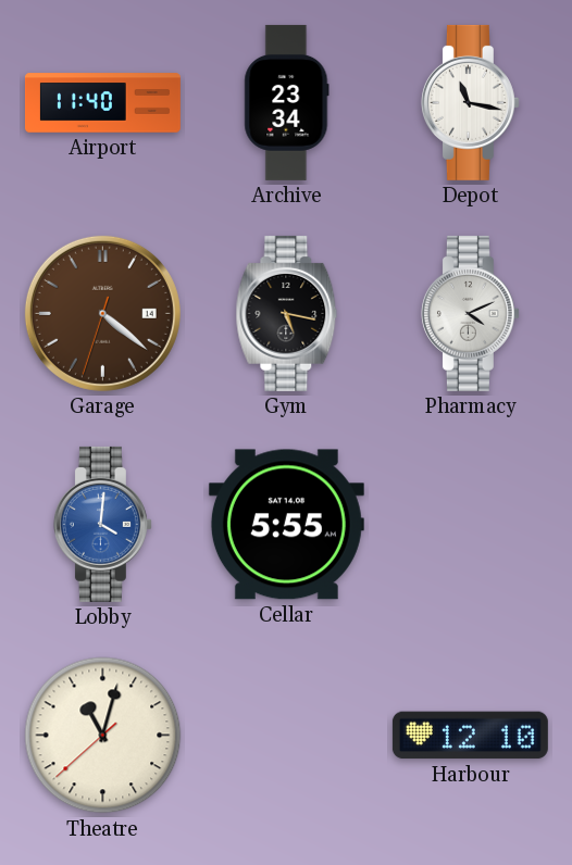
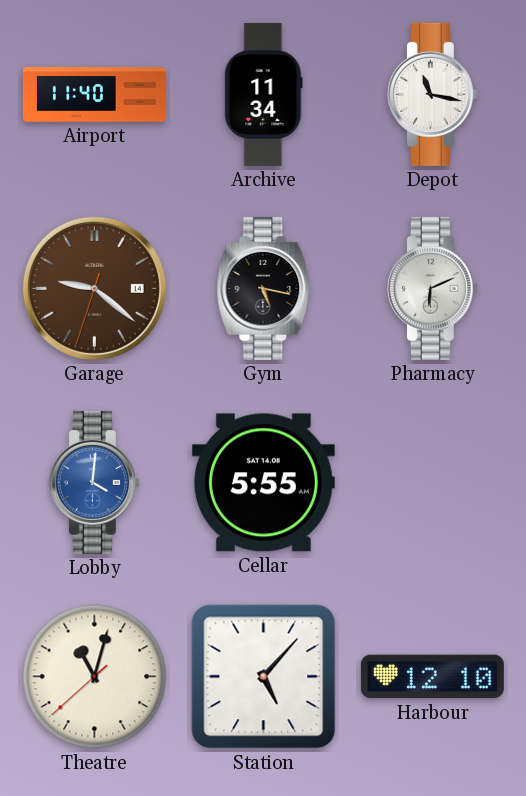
Archive: 23:34 -> 11:34 (264, 94)
Garage: 4:21 -> 9:21 (94, 288)
Pharmacy: 4:11 -> 6:11 (432, 288)
Station: none -> 5:07 (264, 677)
